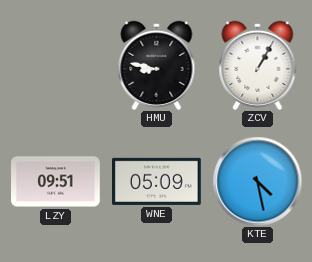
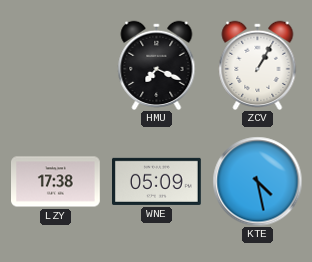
HMU: 8:47 -> 7:19 (157, 65)
LZY: 09:51 -> 17:38 (56, 182)
